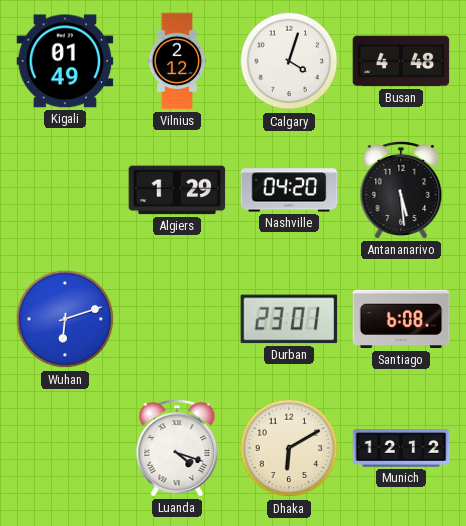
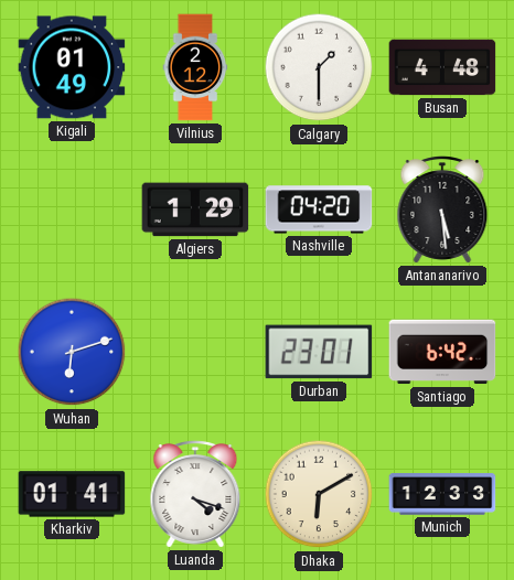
Calgary: 4:03 -> 1:30 (319, 67)
Santiago: 6:08 -> 6:42 (442, 352)
Kharkiv: none -> 01:41 (72, 494)
Munich: 12:12 -> 12:33 (442, 494)
